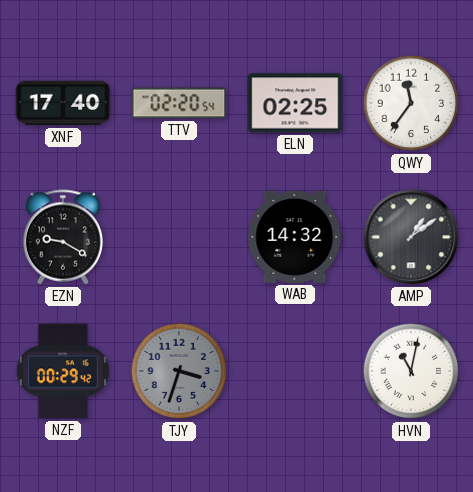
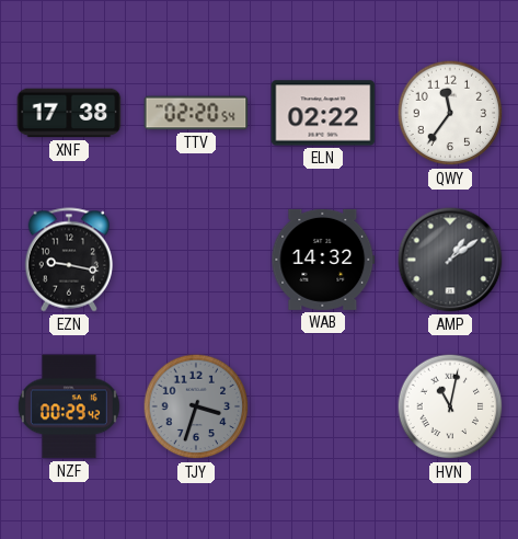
XNF: 17:40 -> 17:38 (69, 113)
ELN: 02:25 -> 02:22 (323, 113)
EZN: 9:20 -> 9:17 (69, 260)
